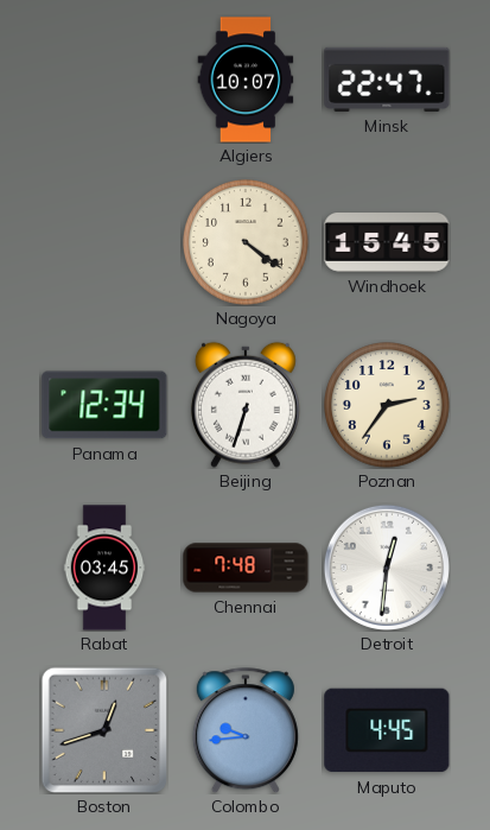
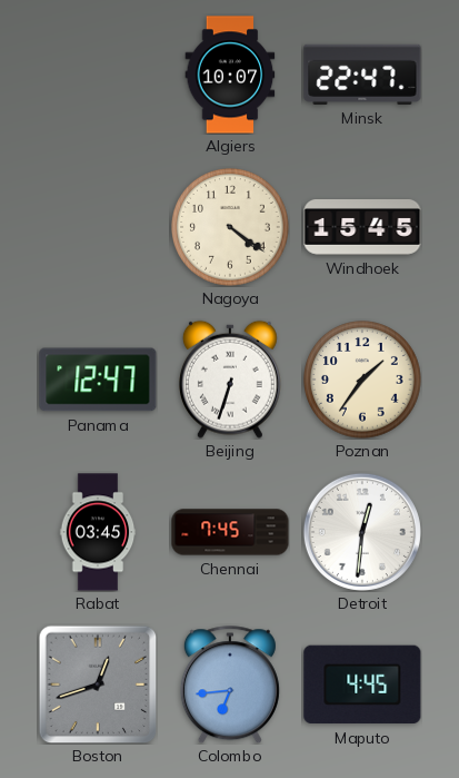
Panama: 12:34 -> 12:47 (98, 380)
Poznan: 2:36 -> 1:36 (363, 381)
Chennai: 7:48 -> 7:45 (230, 532)
Colombo: 9:44 -> 6:44 (230, 685)
